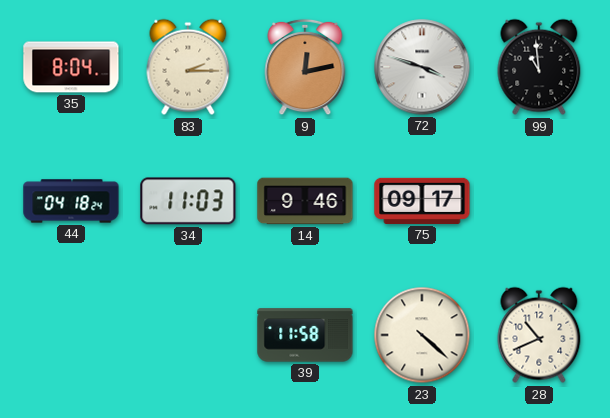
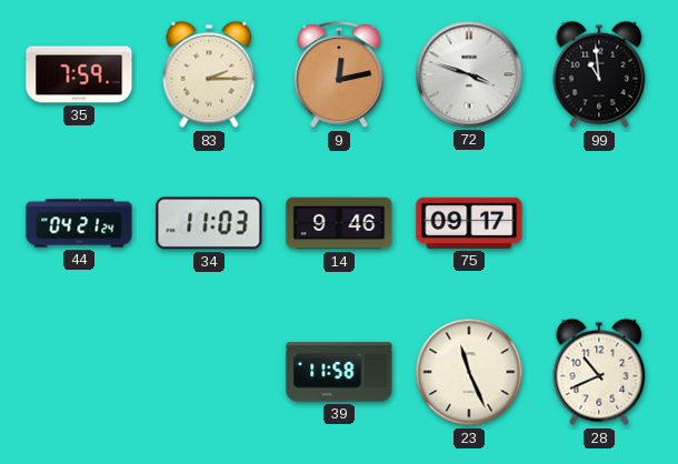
35: 8:04 -> 7:59 (79, 74)
44: 04:18 -> 04:21 (79, 223)
23: 4:22 -> 11:26 (469, 372)
